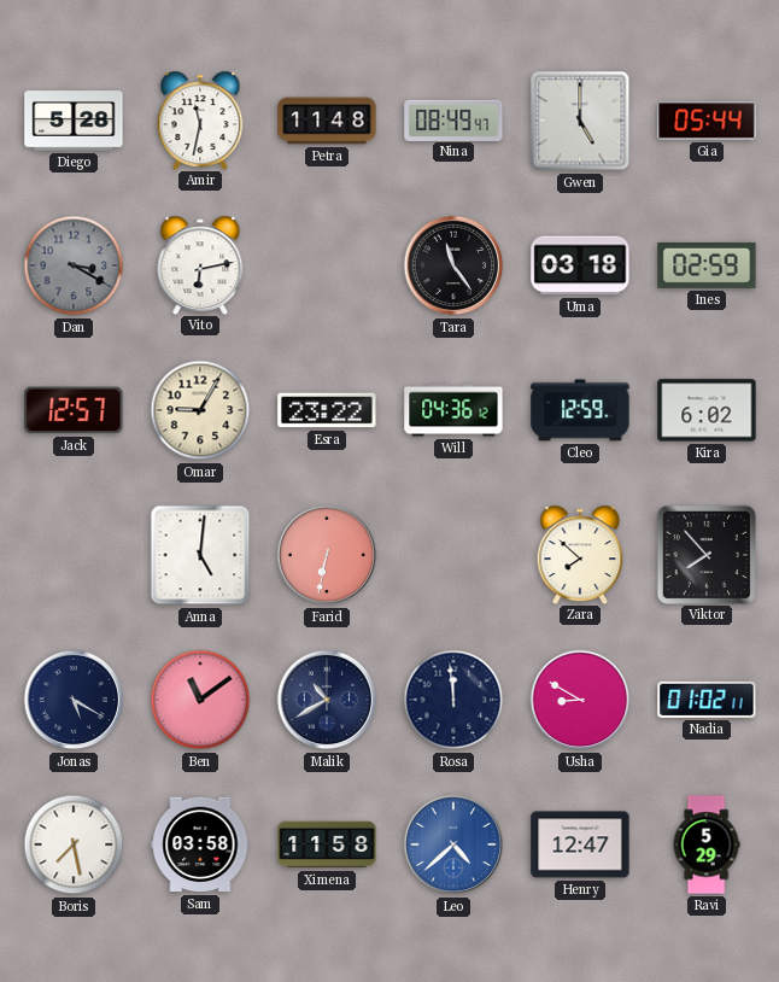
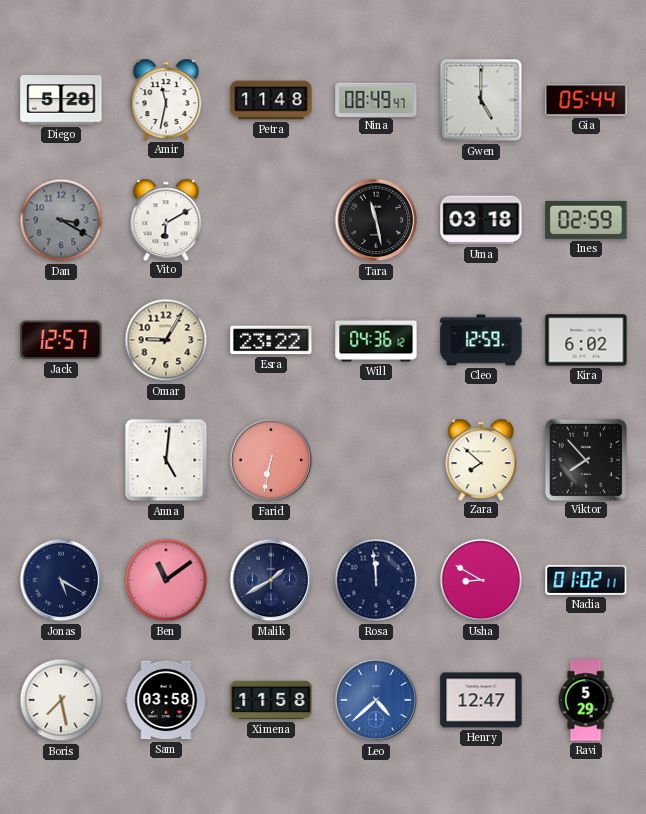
Vito: 6:13 -> 6:10 (166, 219)
Tara: 11:24 -> 11:28 (376, 220)
Malik: 10:40 -> 1:40 (271, 580)
